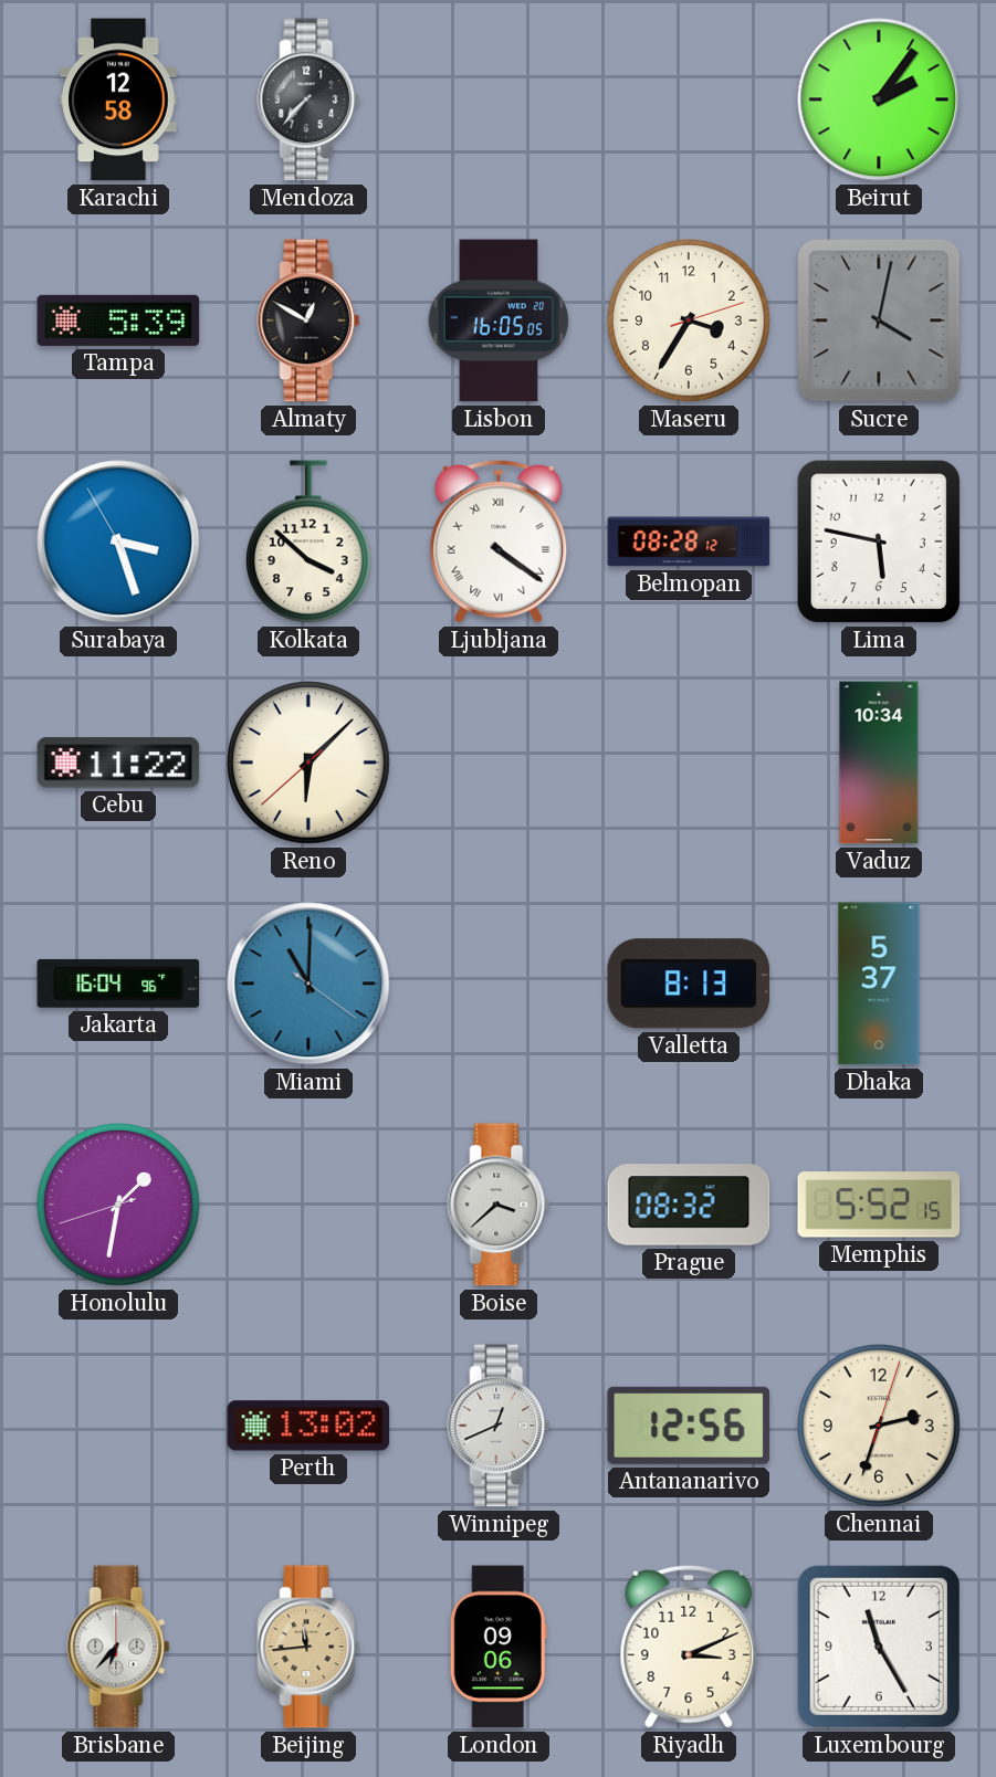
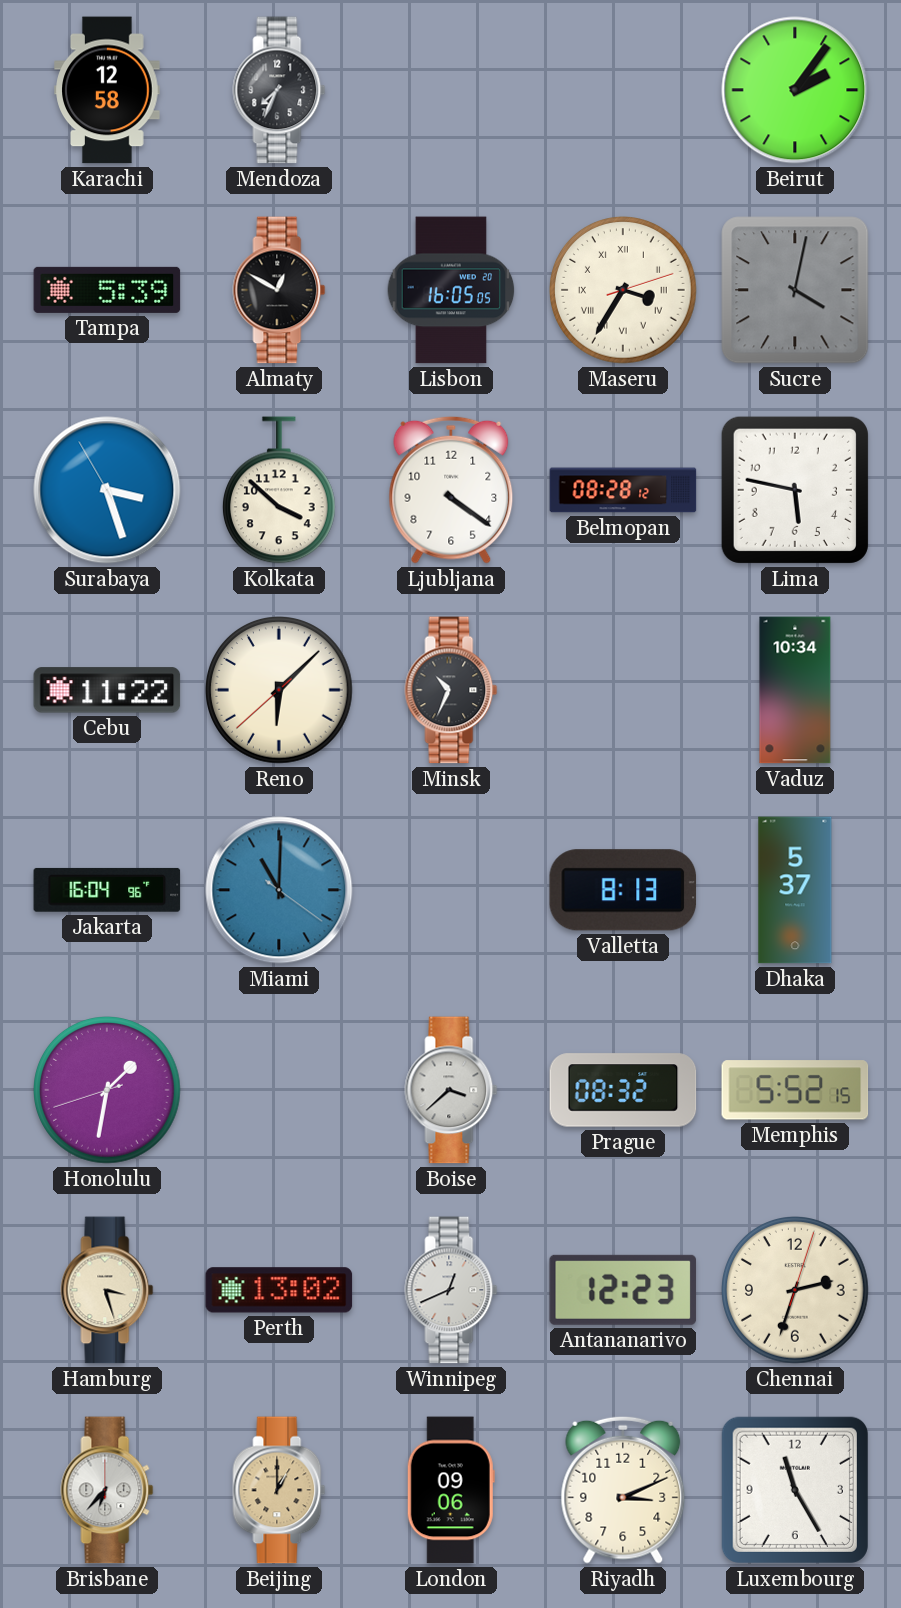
Mendoza: 7:37 -> 7:34 (279, 90)
Maseru numerals: Arabic -> Roman (624, 291)
Ljubljana numerals: Roman -> Arabic (451, 490)
Minsk: none -> 10:34 (451, 690)
Hamburg: none -> 3:27 (107, 1290)
Antananarivo: 12:56 -> 12:23 (623, 1290)
Beijing: 11:44 -> 1:00 (279, 1490)
